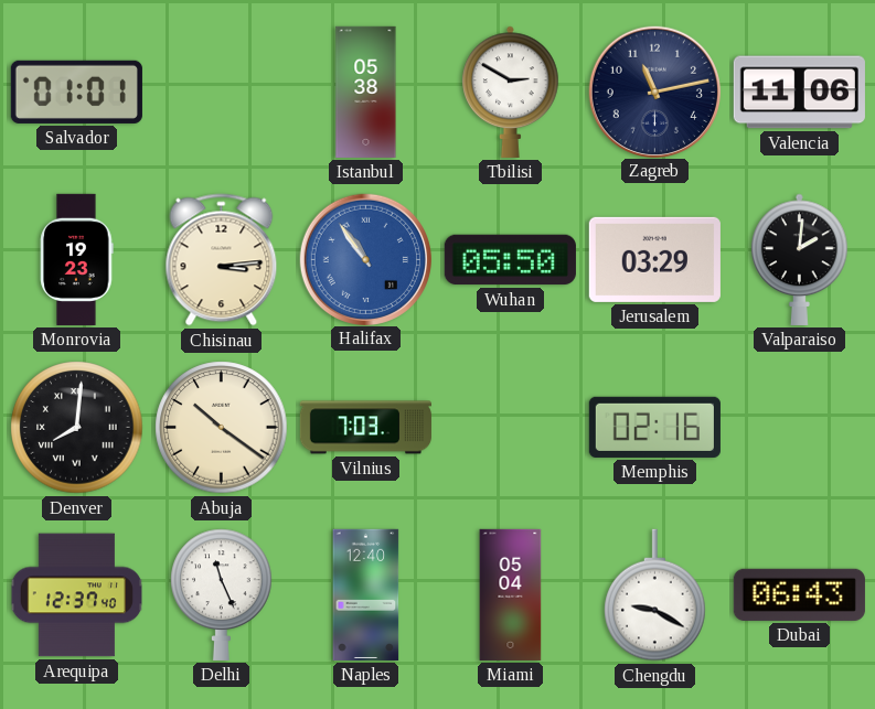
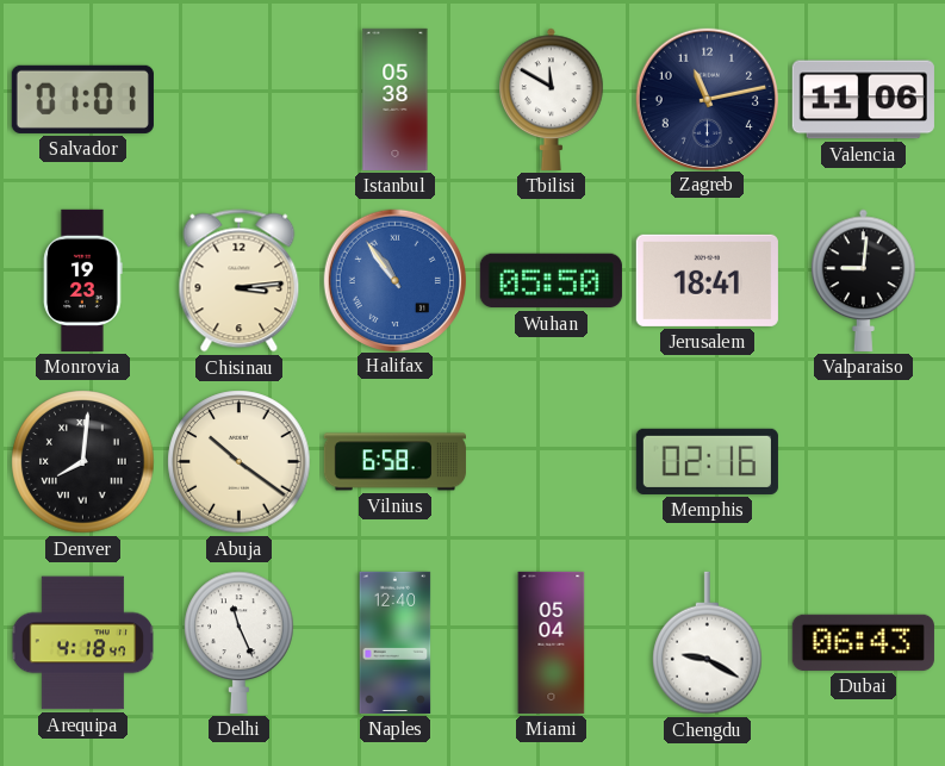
Tbilisi: 2:50 -> 11:50 (552, 99)
Jerusalem: 03:29 -> 18:41 (707, 280)
Valparaiso: 2:01 -> 9:01 (864, 280)
Vilnius: 7:03 -> 6:58 (394, 462)
Arequipa: 12:37 -> 4:18 (82, 643)
